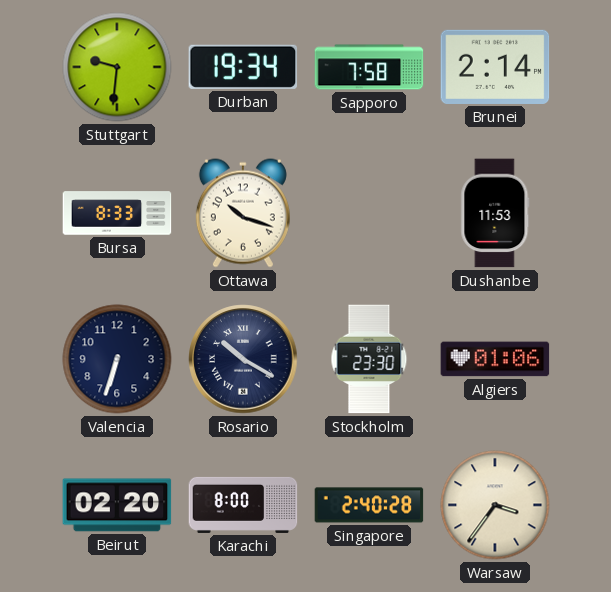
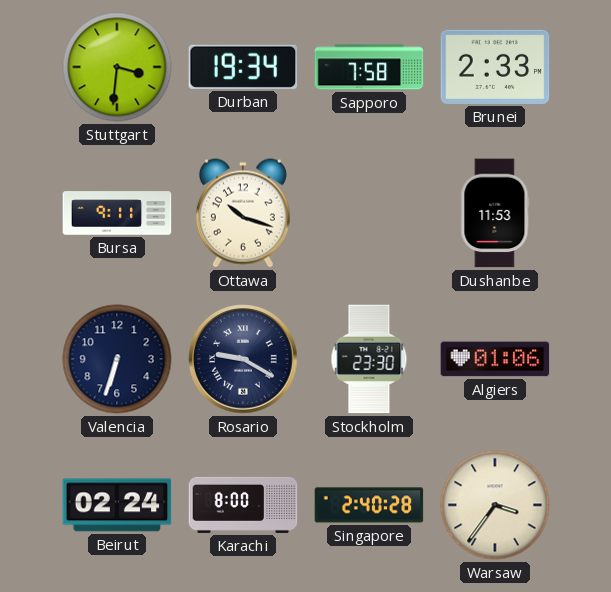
Stuttgart: 9:31 -> 3:31 (117, 67)
Brunei: 2:14 -> 2:33 (495, 67)
Bursa: 8:33 -> 9:11 (117, 213)
Rosario: 10:20 -> 9:20 (243, 359)
Beirut: 02:20 -> 02:24 (117, 505)
